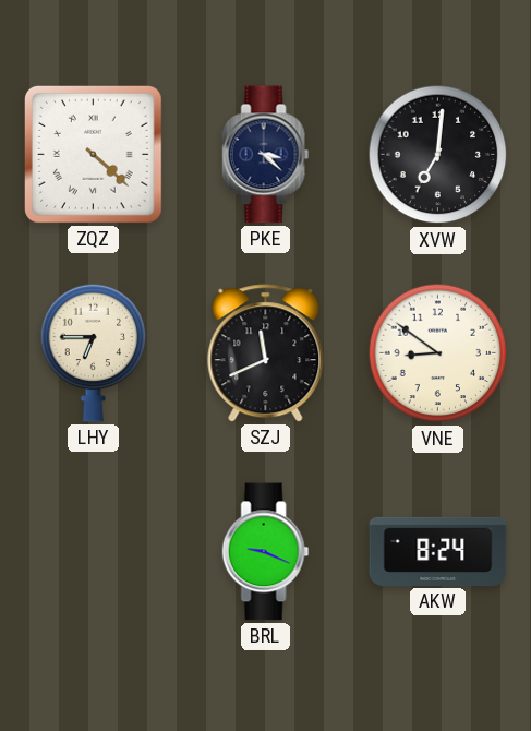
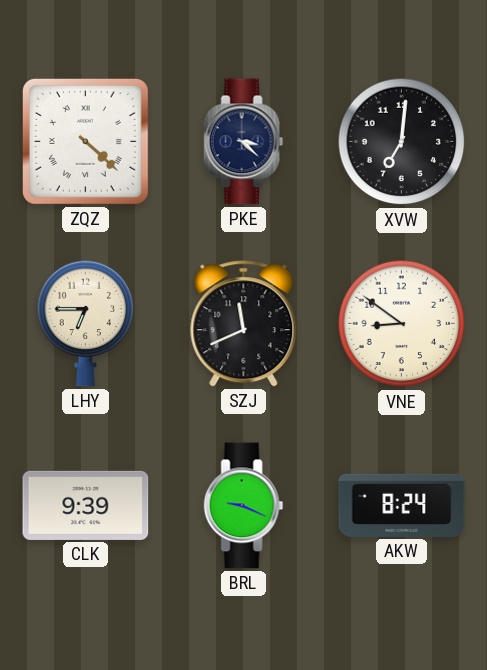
CLK: none -> 9:39 (86, 505)
